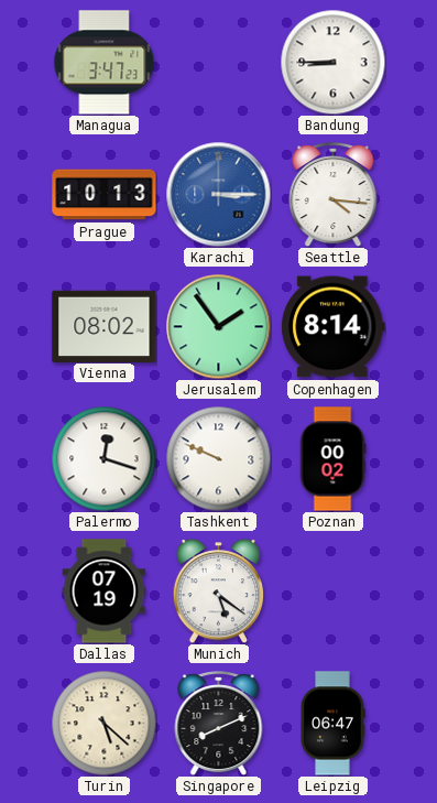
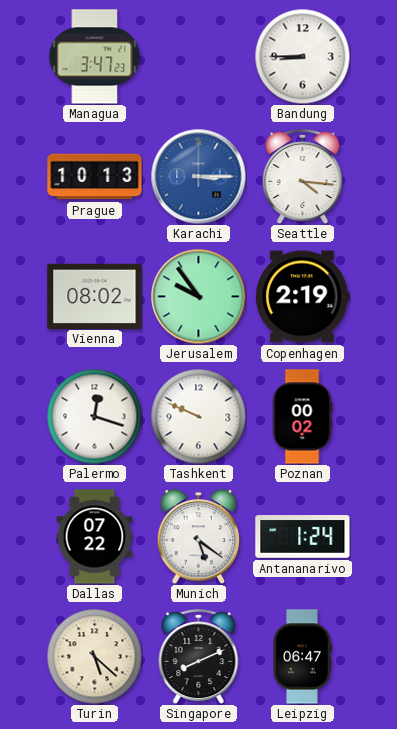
Jerusalem: 1:54 -> 9:54 (198, 296)
Copenhagen: 8:14 -> 2:19 (303, 297)
Dallas: 07:19 -> 07:22 (95, 537)
Antananarivo: none -> 1:24 (303, 537)
